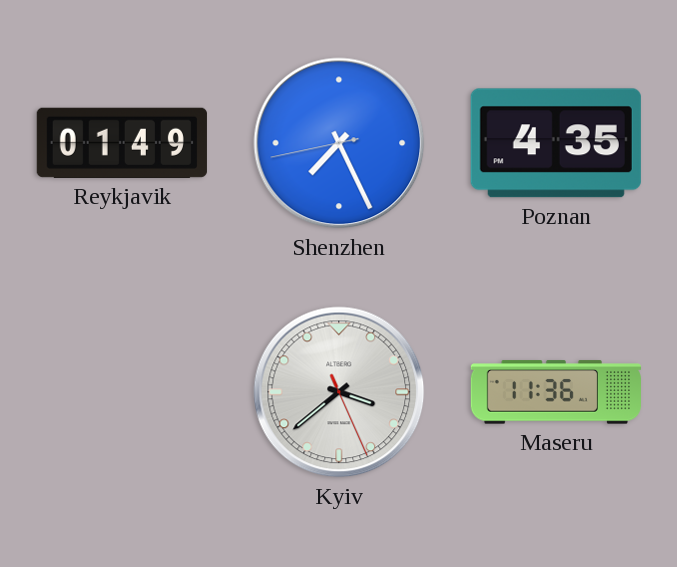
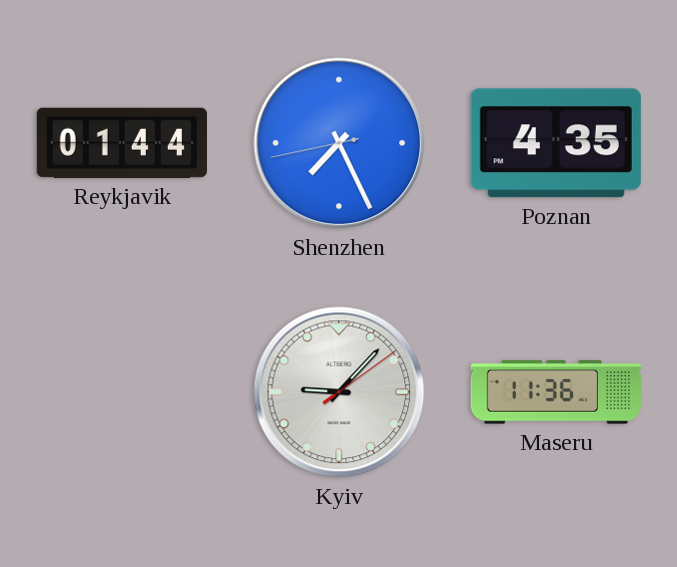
Reykjavik: 01:49 -> 01:44 (122, 143)
Kyiv: 3:38 -> 9:07 (339, 392)
